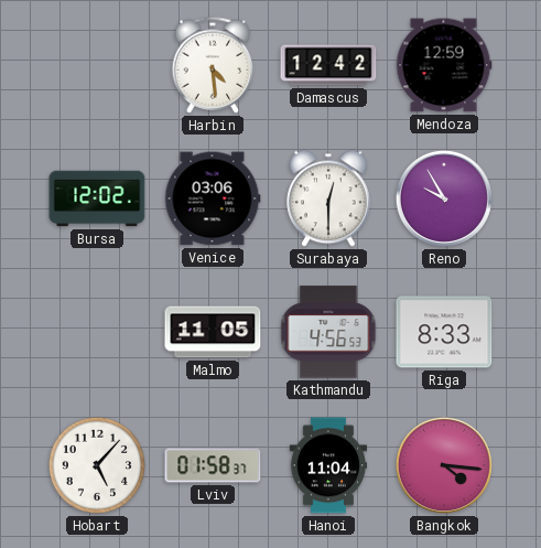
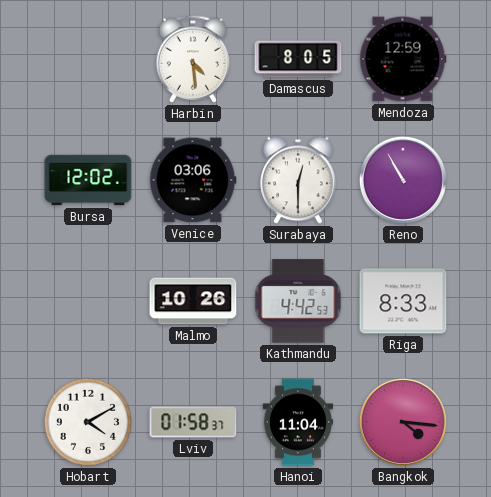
Damascus: 12:42 -> 8:05 (298, 59)
Reno: 9:55 -> 10:55 (403, 180)
Malmo: 11:05 -> 10:26 (193, 301)
Kathmandu: 4:56 -> 4:42 (298, 301)
Hobart: 5:07 -> 4:10 (88, 422)
